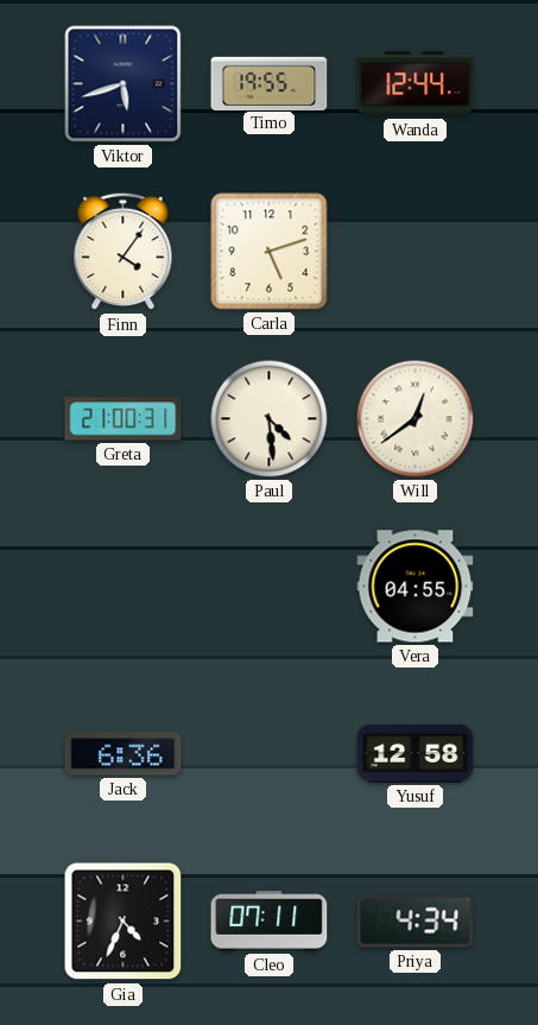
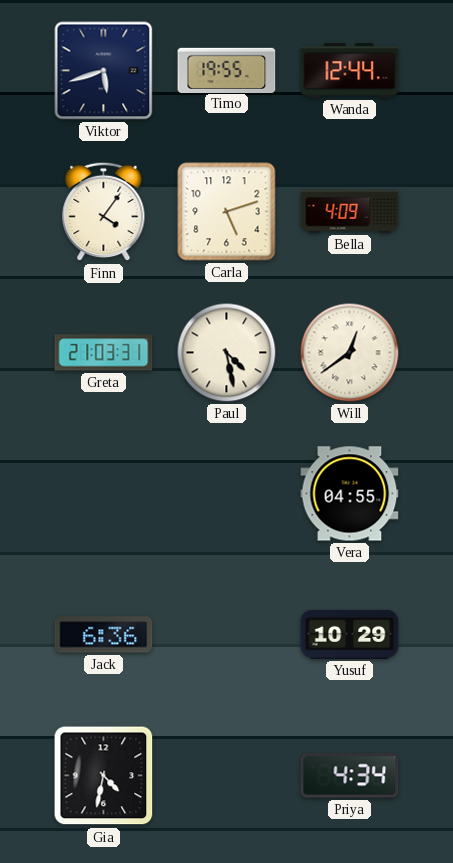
Bella: none -> 4:09 (350, 212)
Greta: 21:00 -> 21:03 (104, 353)
Paul: 4:29 -> 4:28 (227, 353)
Yusuf: 12:58 -> 10:29 (350, 634)
Gia: 4:34 -> 4:32 (104, 776)
Cleo: 07:11 -> none (270, 922)
